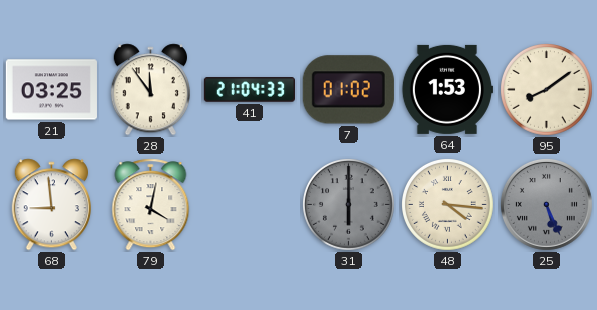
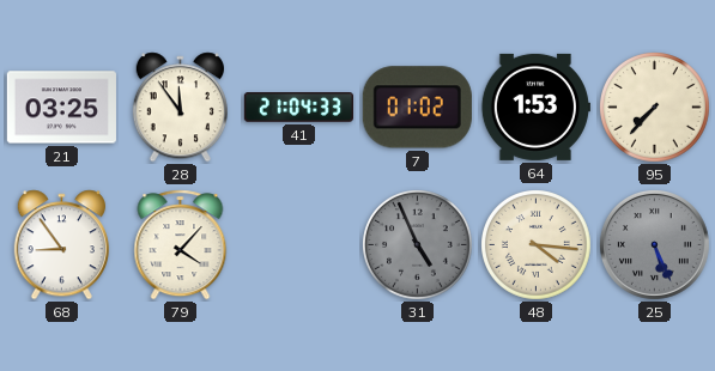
95: 8:09 -> 7:37 (655, 108)
68: 8:59 -> 8:54 (61, 245)
79: 4:02 -> 4:07 (181, 245)
31: 6:00 -> 4:56 (418, 245)
